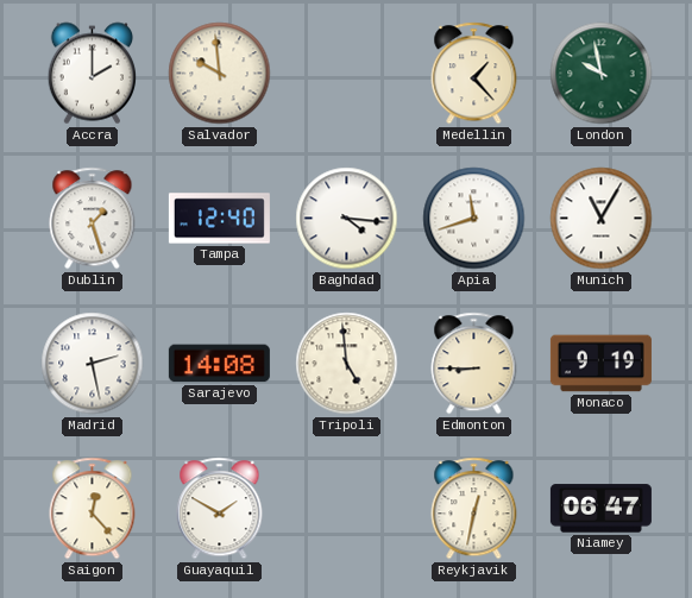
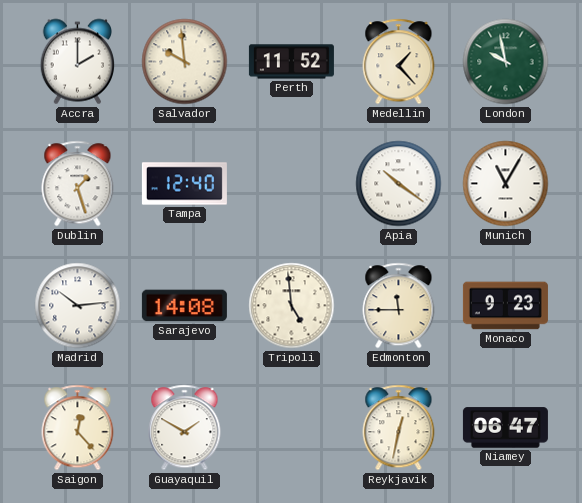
Perth: none -> 11:52 (291, 62)
Baghdad: 4:16 -> none (347, 219)
Apia: 11:42 -> 10:21 (399, 184)
Madrid: 2:28 -> 10:14 (78, 306)
Edmonton: 8:45 -> 11:45 (399, 306)
Monaco: 9:19 -> 9:23 (505, 306)
